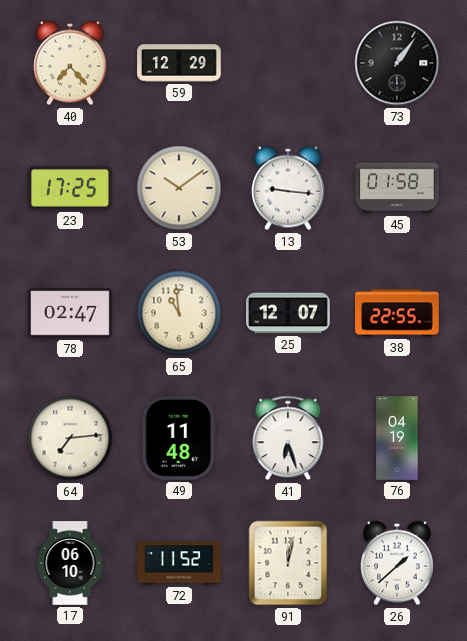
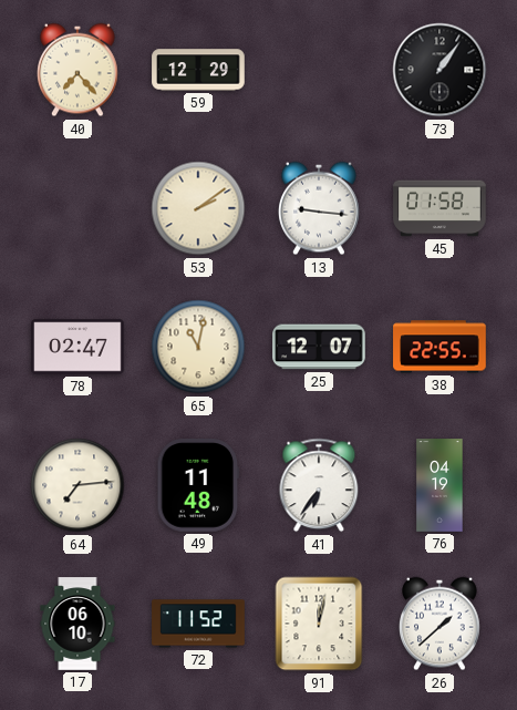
23: 17:25 -> none (70, 188)
53: 10:09 -> 2:09 (198, 208)
65: 10:59 -> 11:02 (198, 347)
41: 6:27 -> 6:36 (319, 485)
